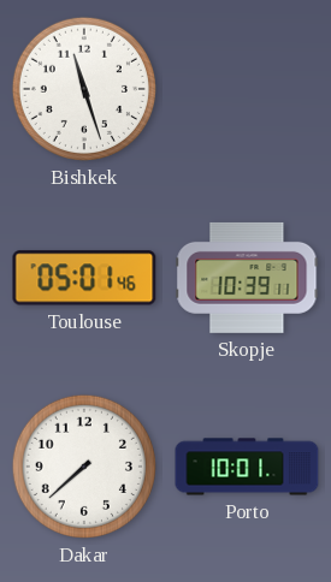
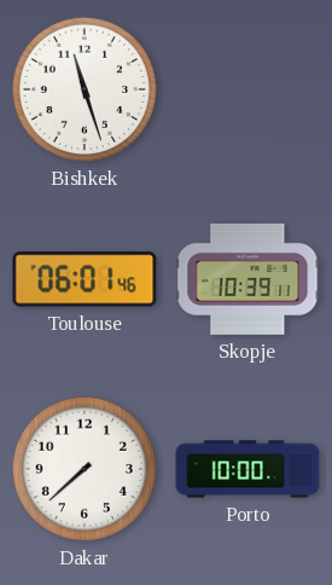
Toulouse: 05:01 -> 06:01 (85, 279)
Porto: 10:01 -> 10:00 (247, 469)
